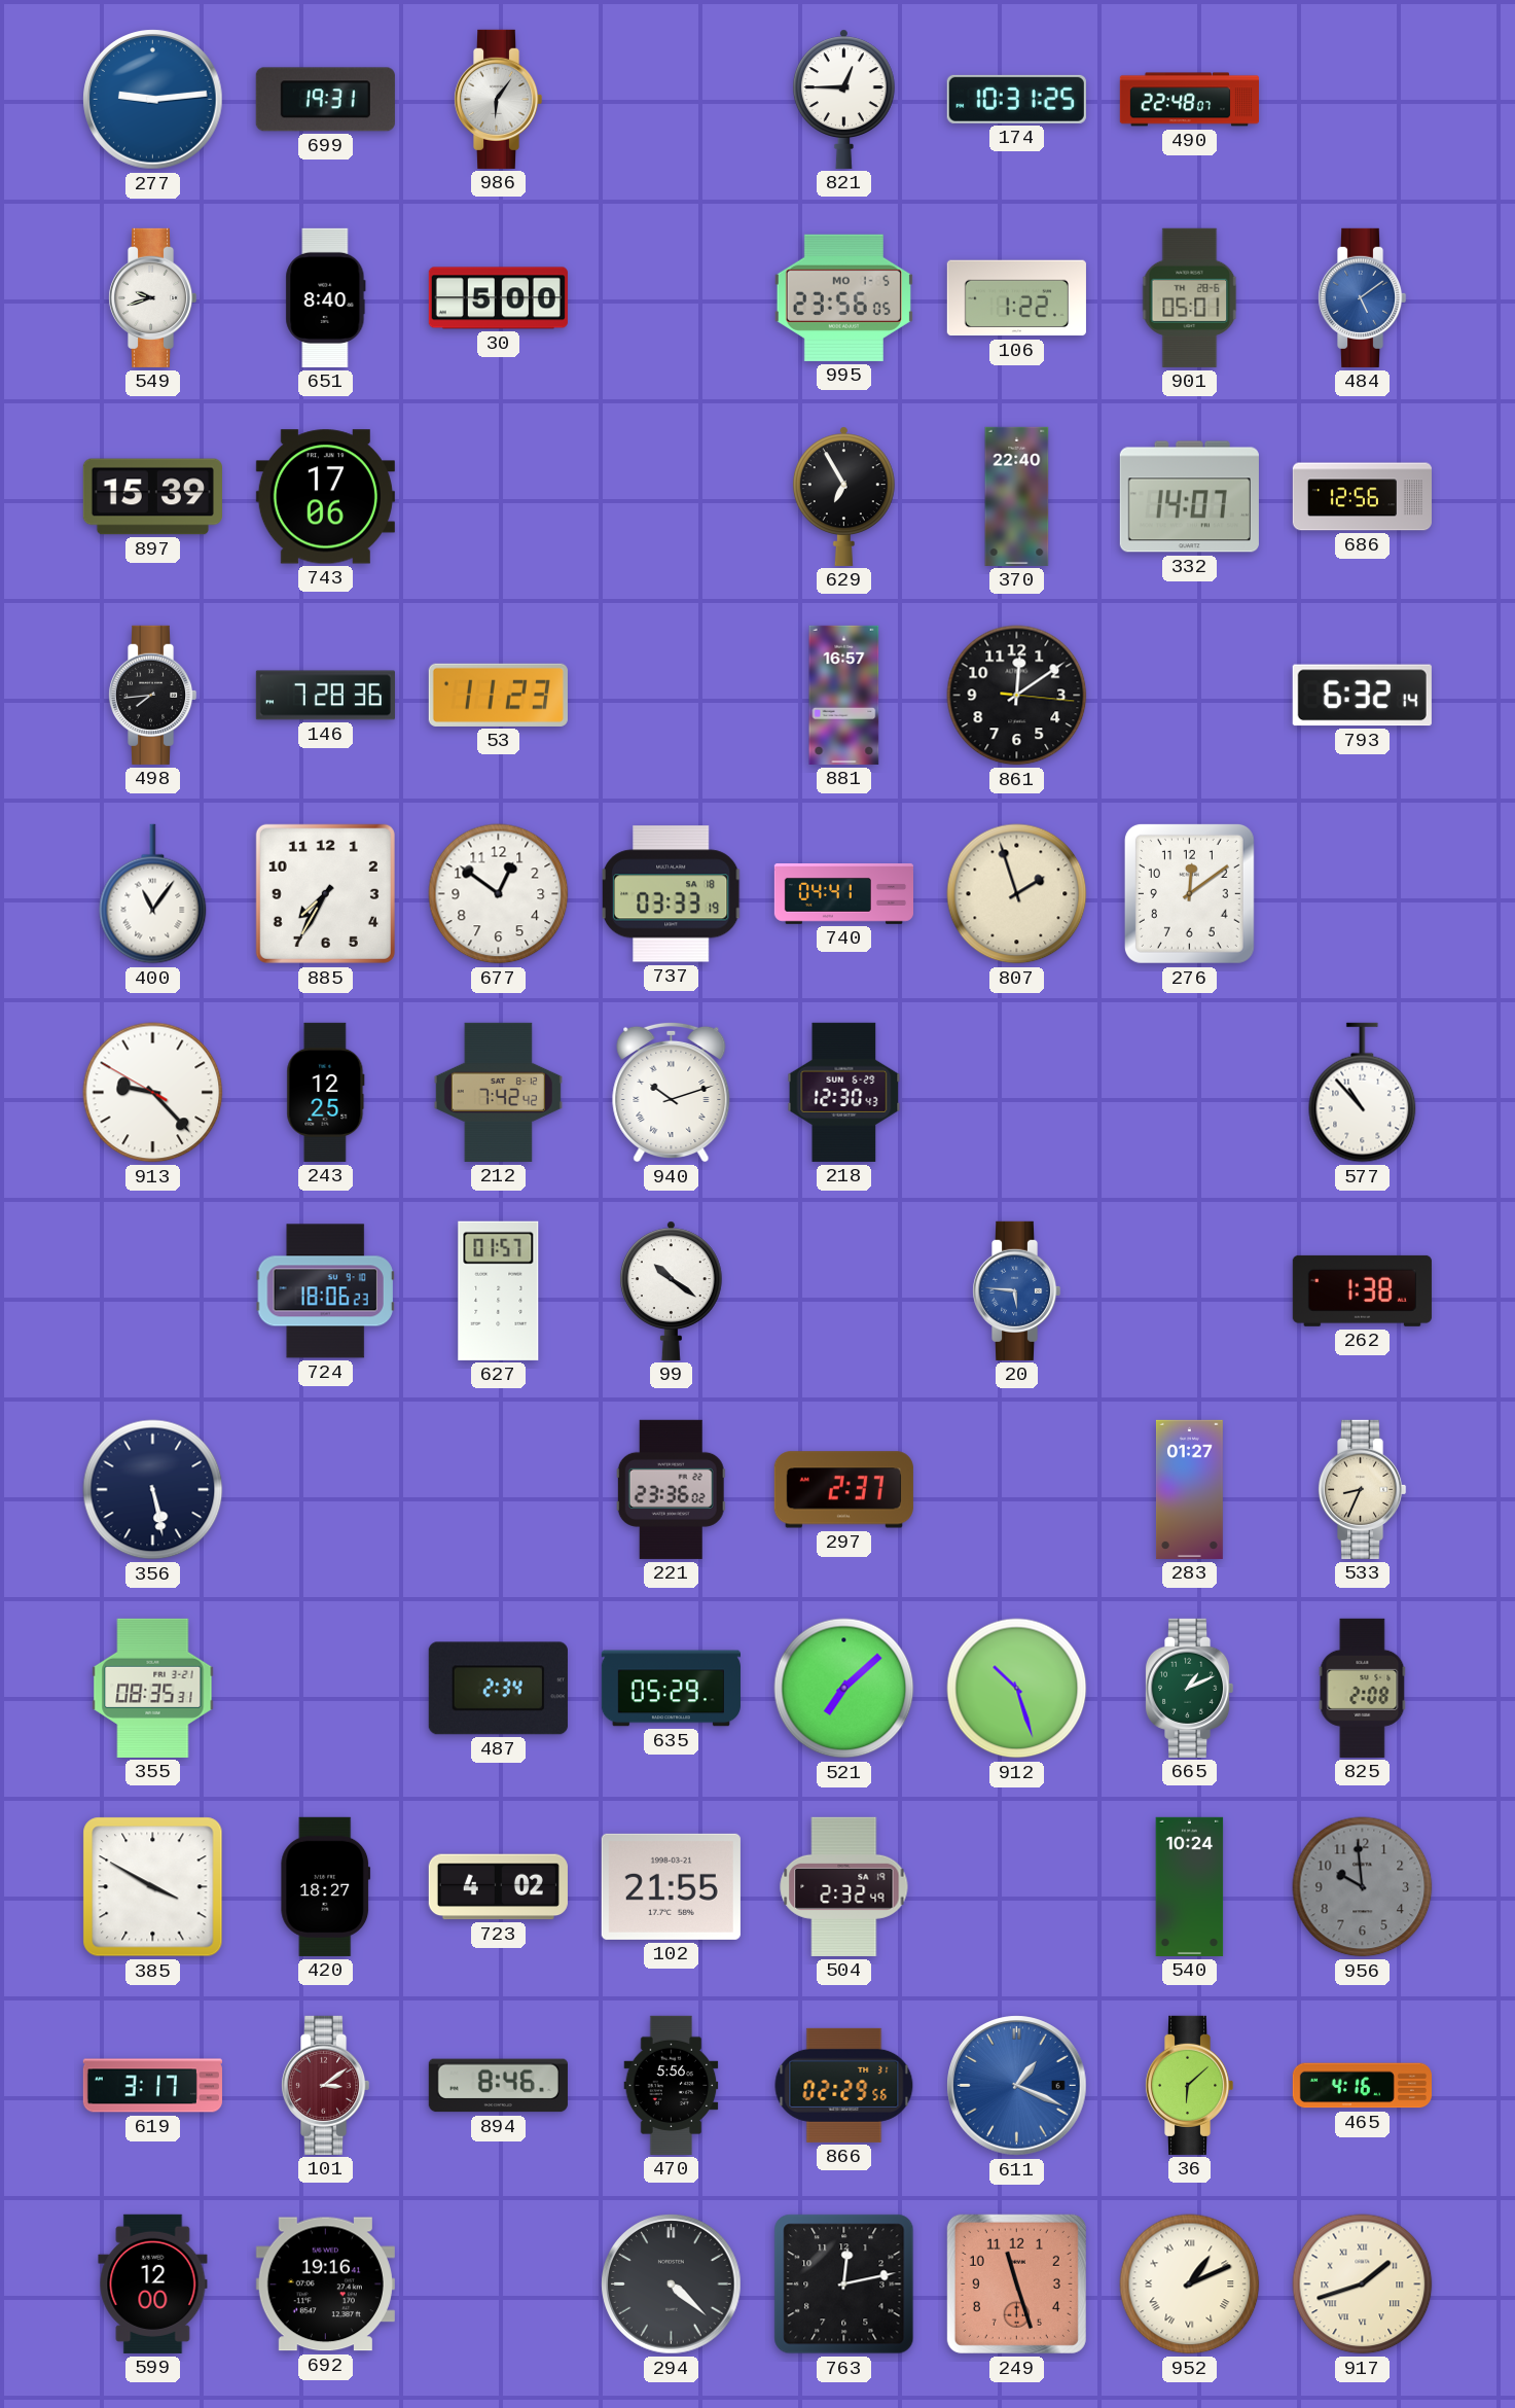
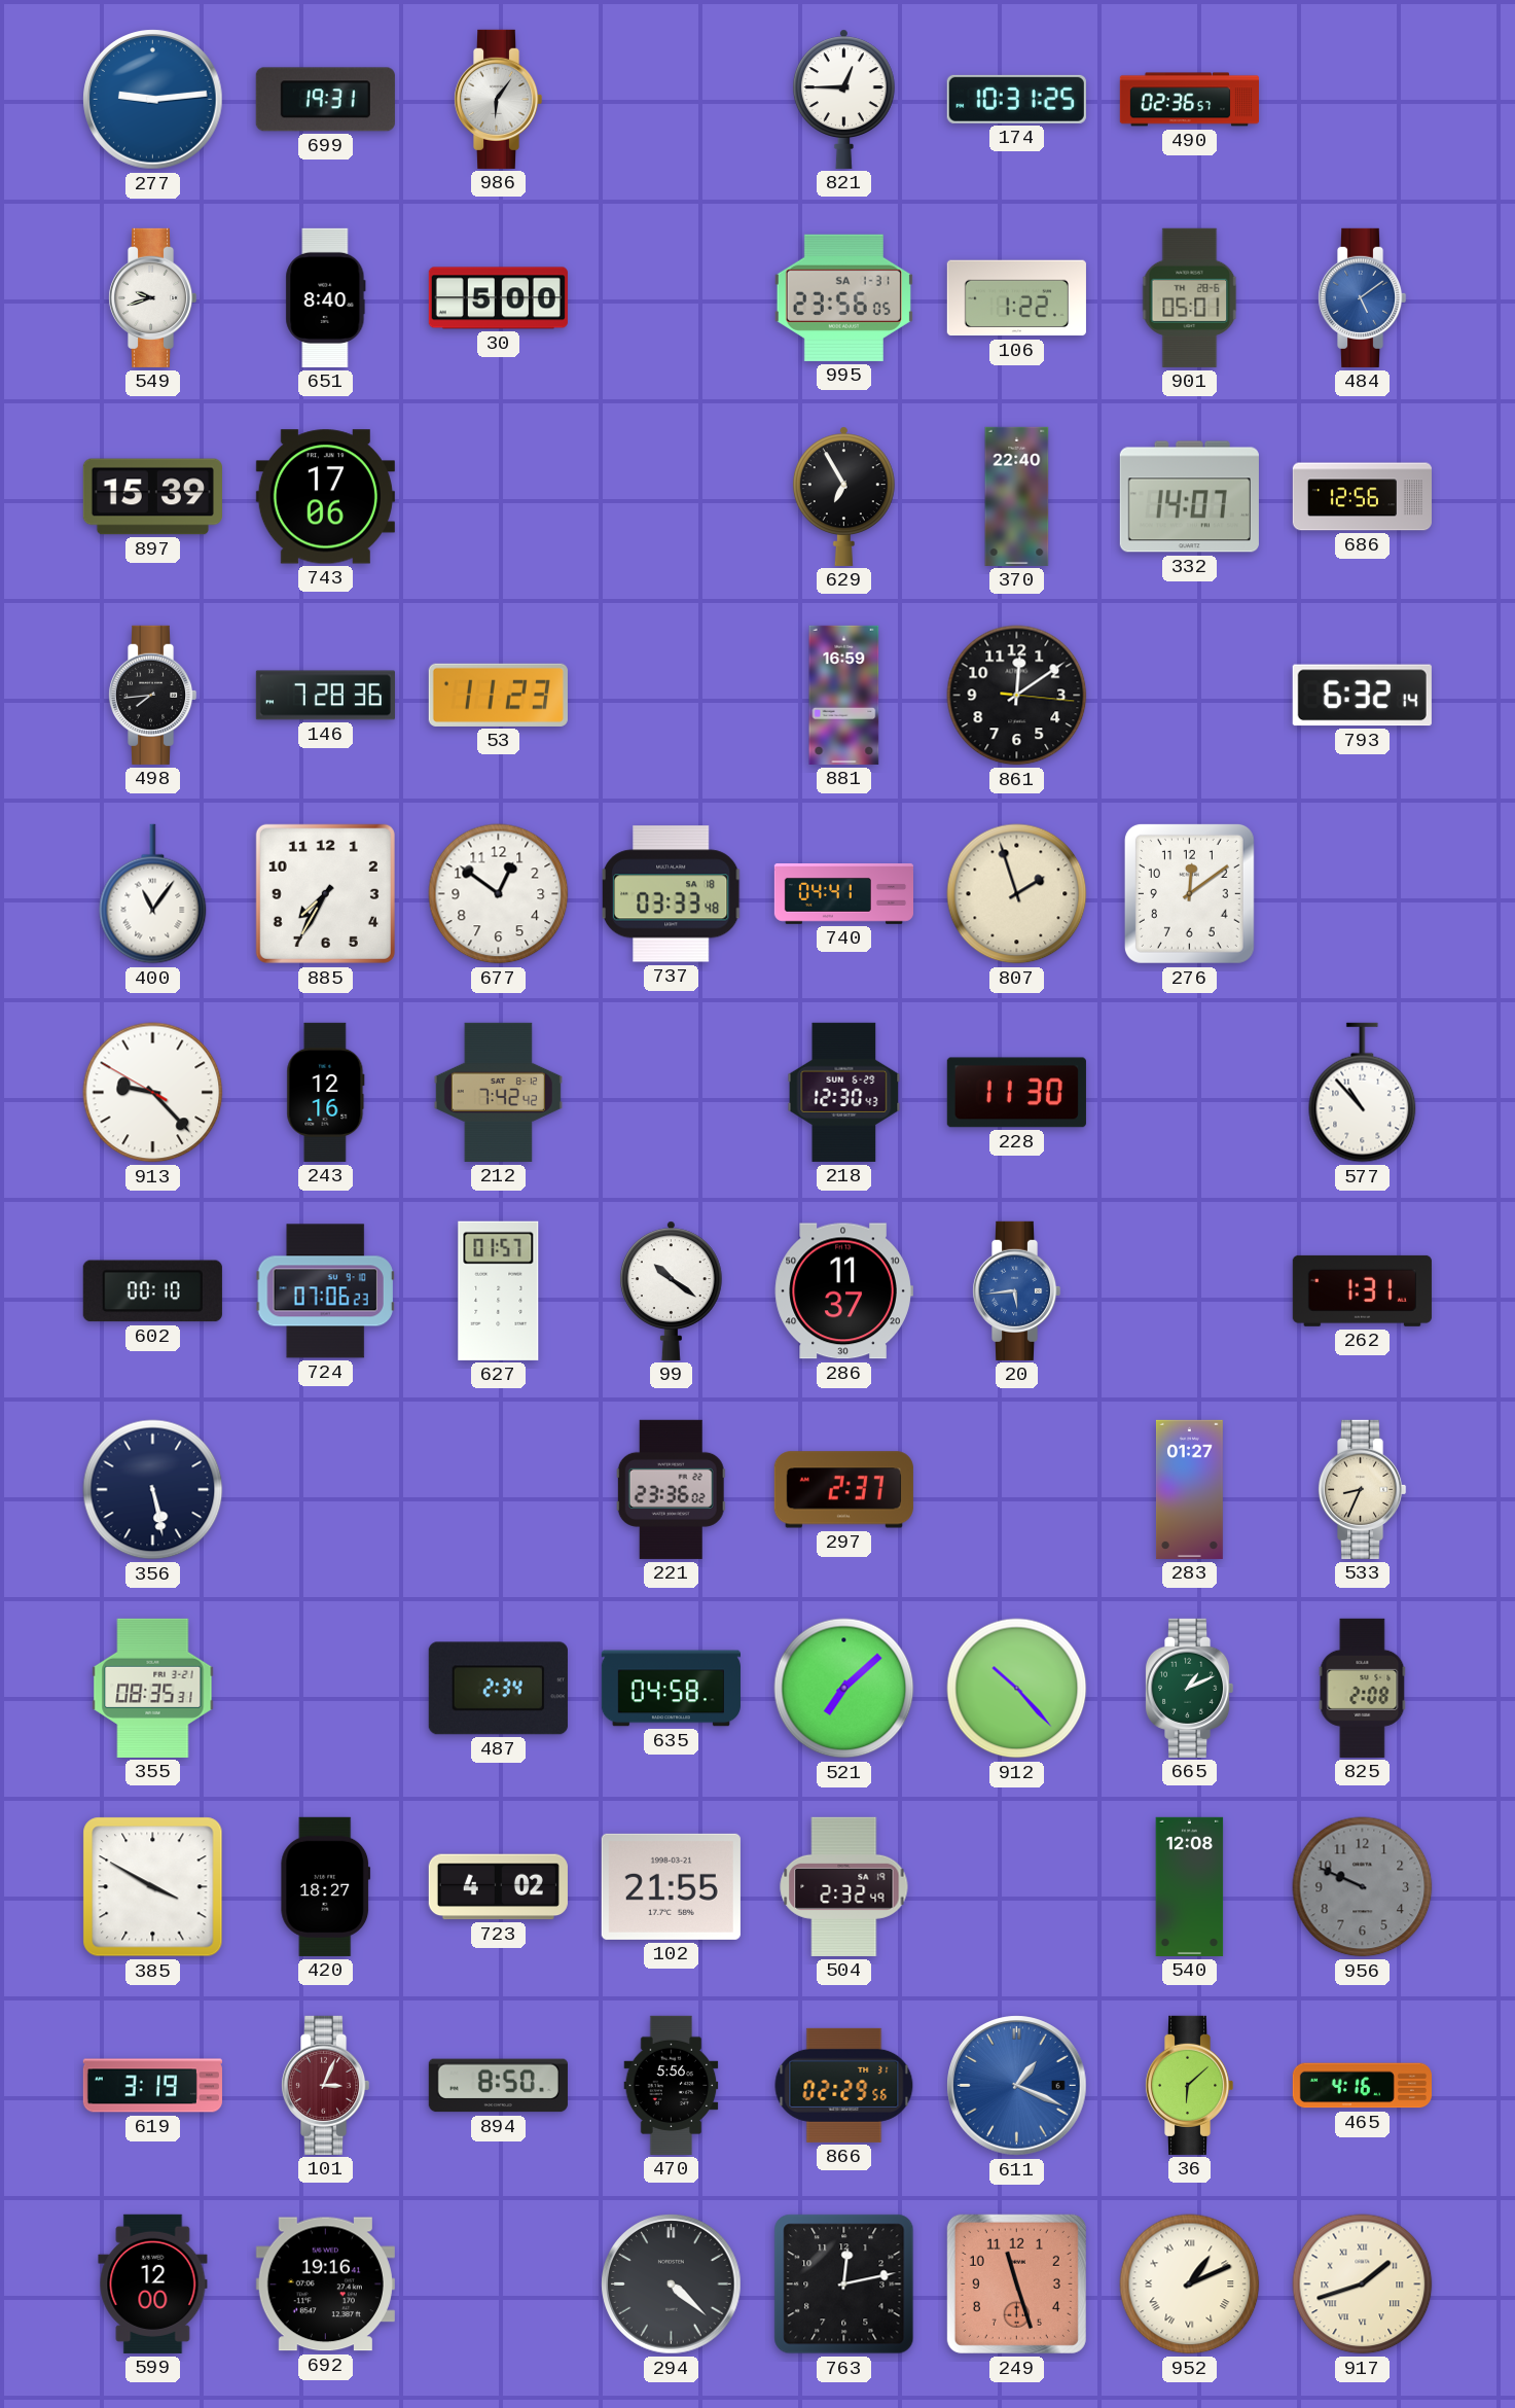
490: 22:48 -> 02:36 (1189, 100)
995 date: MO 1-5 -> SA 1-31 (843, 297)
881: 16:57 -> 16:59 (844, 695)
737: 03:33:19 -> 03:33:48 (671, 894)
243: 12:25 -> 12:16 (326, 1092)
940: 10:12 -> none (672, 1092)
228: none -> 11:30 (1016, 1093)
602: none -> 00:10 (152, 1291)
724: 18:06 -> 07:06 (325, 1291)
286: none -> 11:37 (843, 1291)
20: 5:46 -> 5:44 (1016, 1290)
262: 1:38 -> 1:31 (1362, 1290)
635: 05:29 -> 04:58 (671, 1689)
912: 10:27 -> 10:23 (1017, 1689)
540: 10:24 -> 12:08 (1190, 1886)
956: 9:59 -> 9:49 (1363, 1887)
619: 3:17 -> 3:19 (152, 2086)
101: 3:09 -> 3:04 (325, 2085)
894: 8:46 -> 8:50 (498, 2086)
